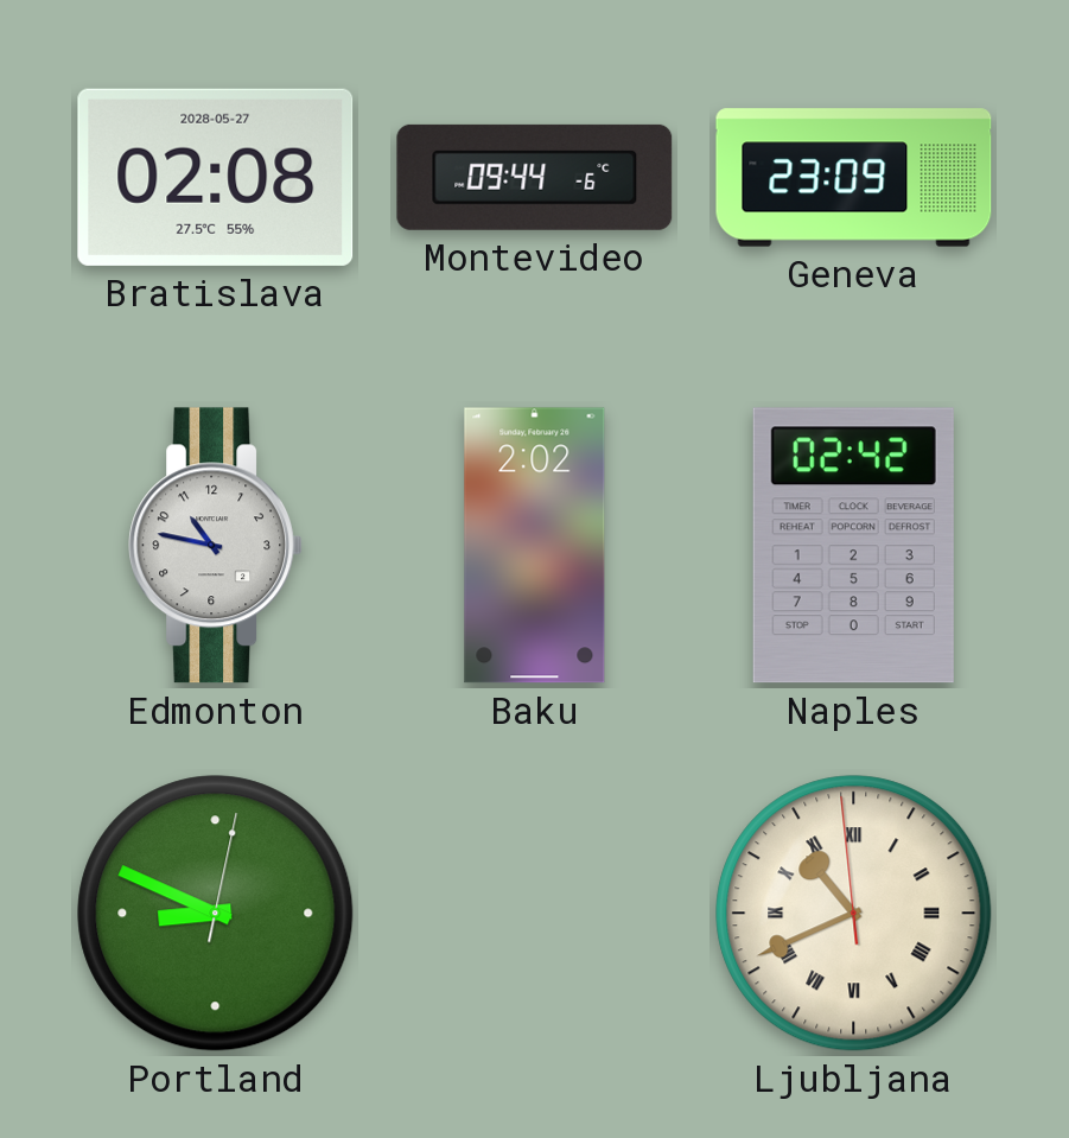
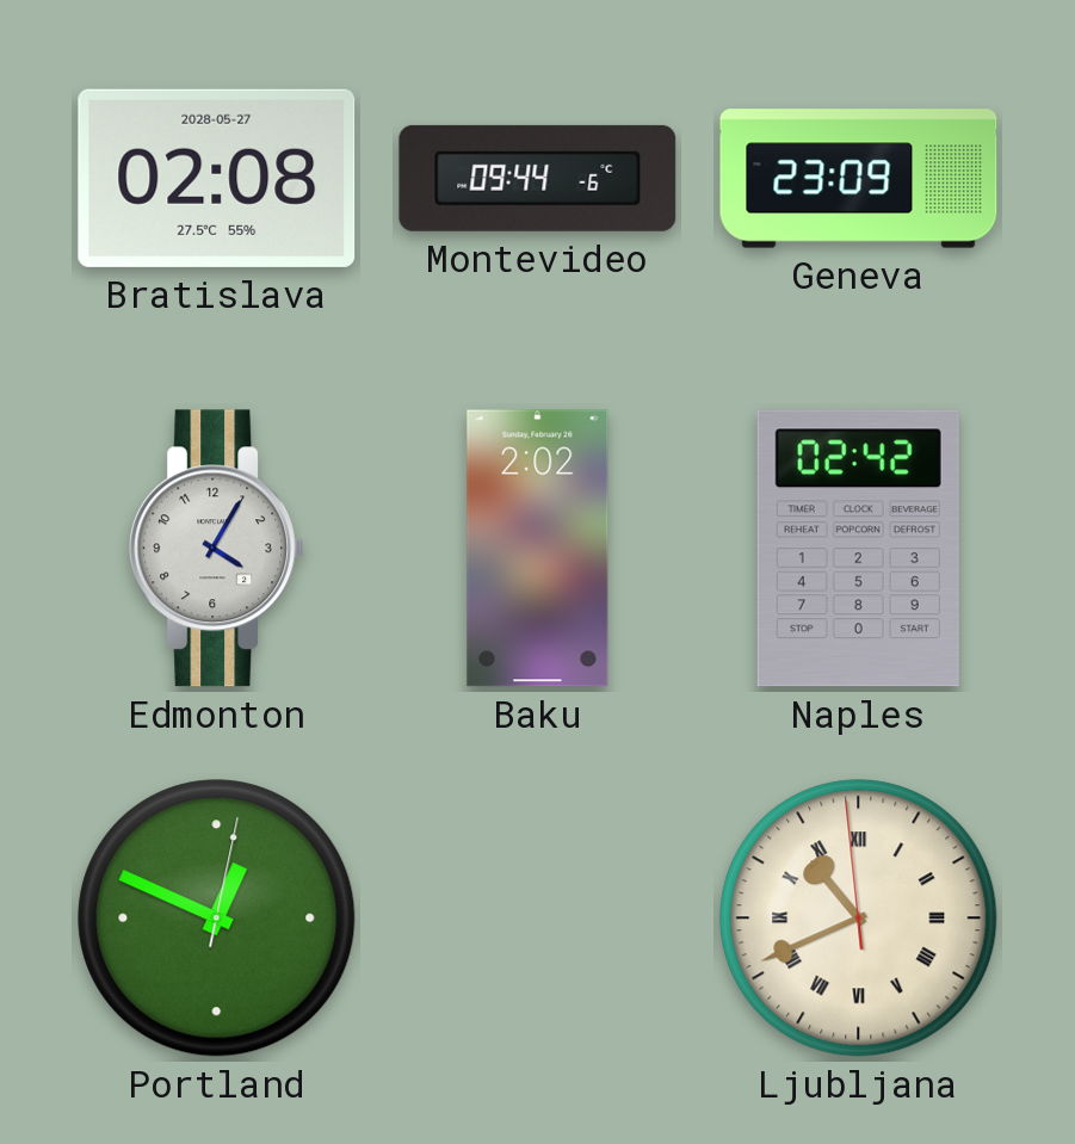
Edmonton: 10:47 -> 4:05 (217, 549)
Portland: 8:49 -> 12:49 (217, 919)
